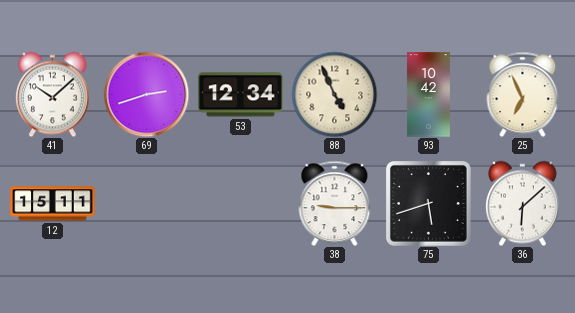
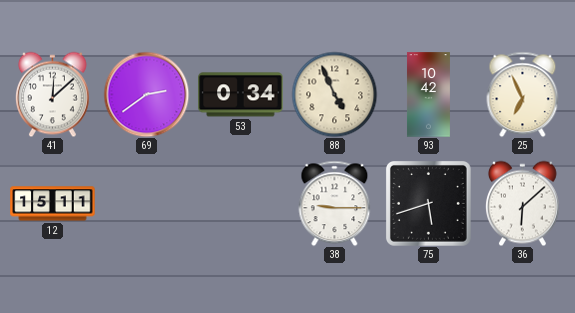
41: 10:08 -> 12:08 (52, 94)
69: 2:42 -> 2:39 (146, 94)
53: 12:34 -> 0:34 (241, 95)
